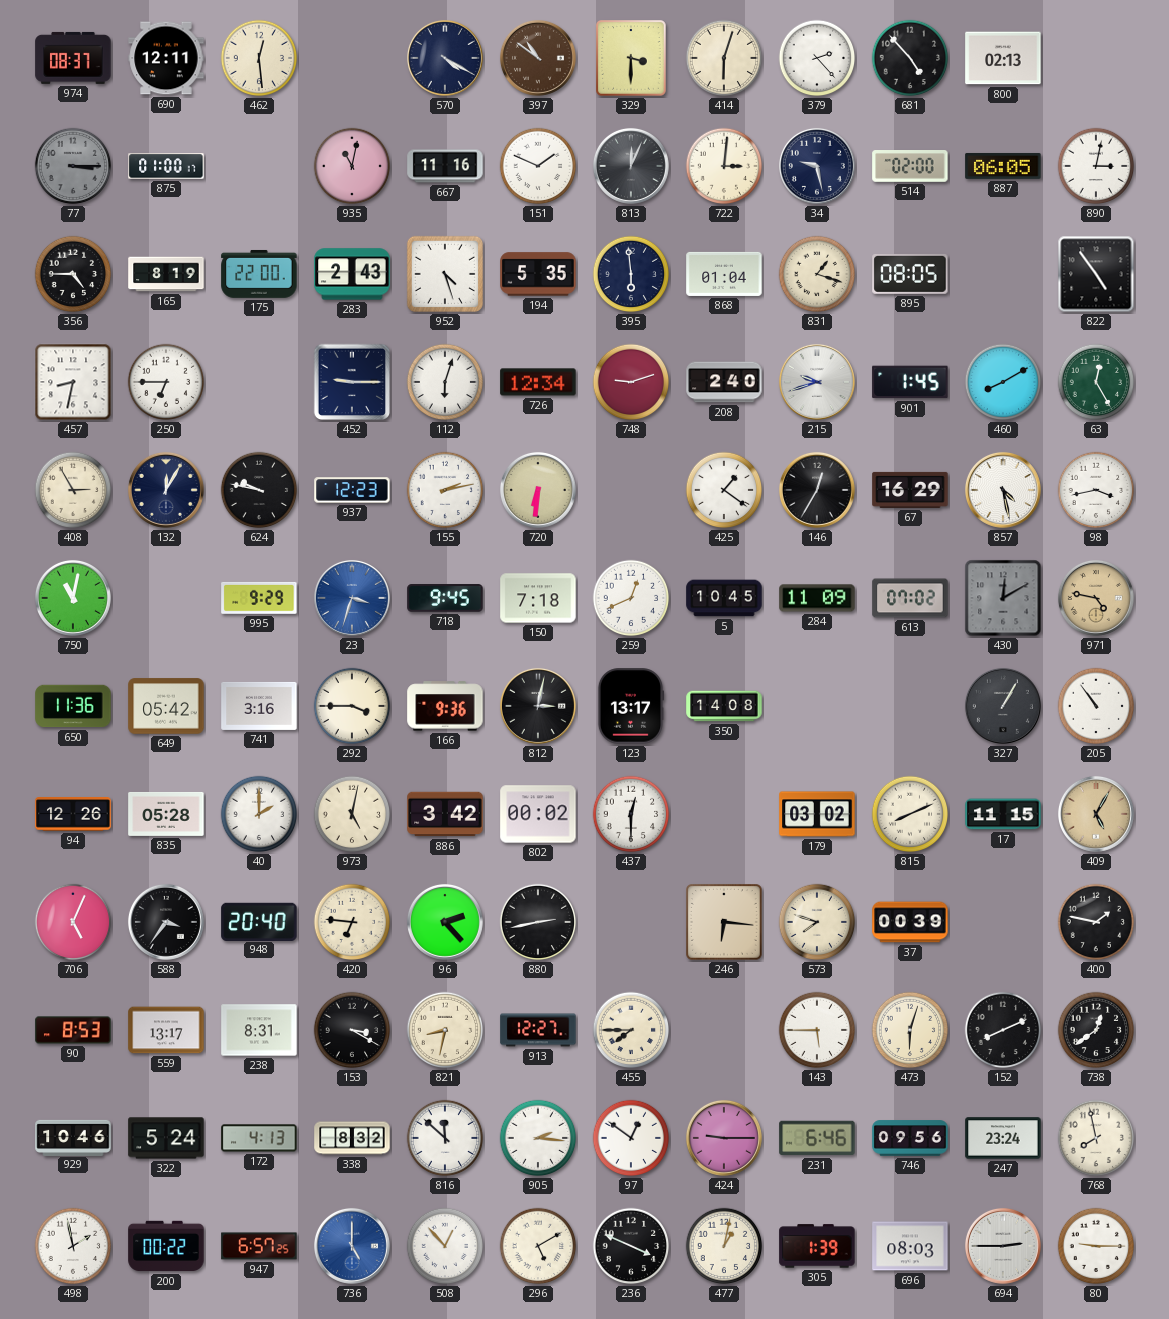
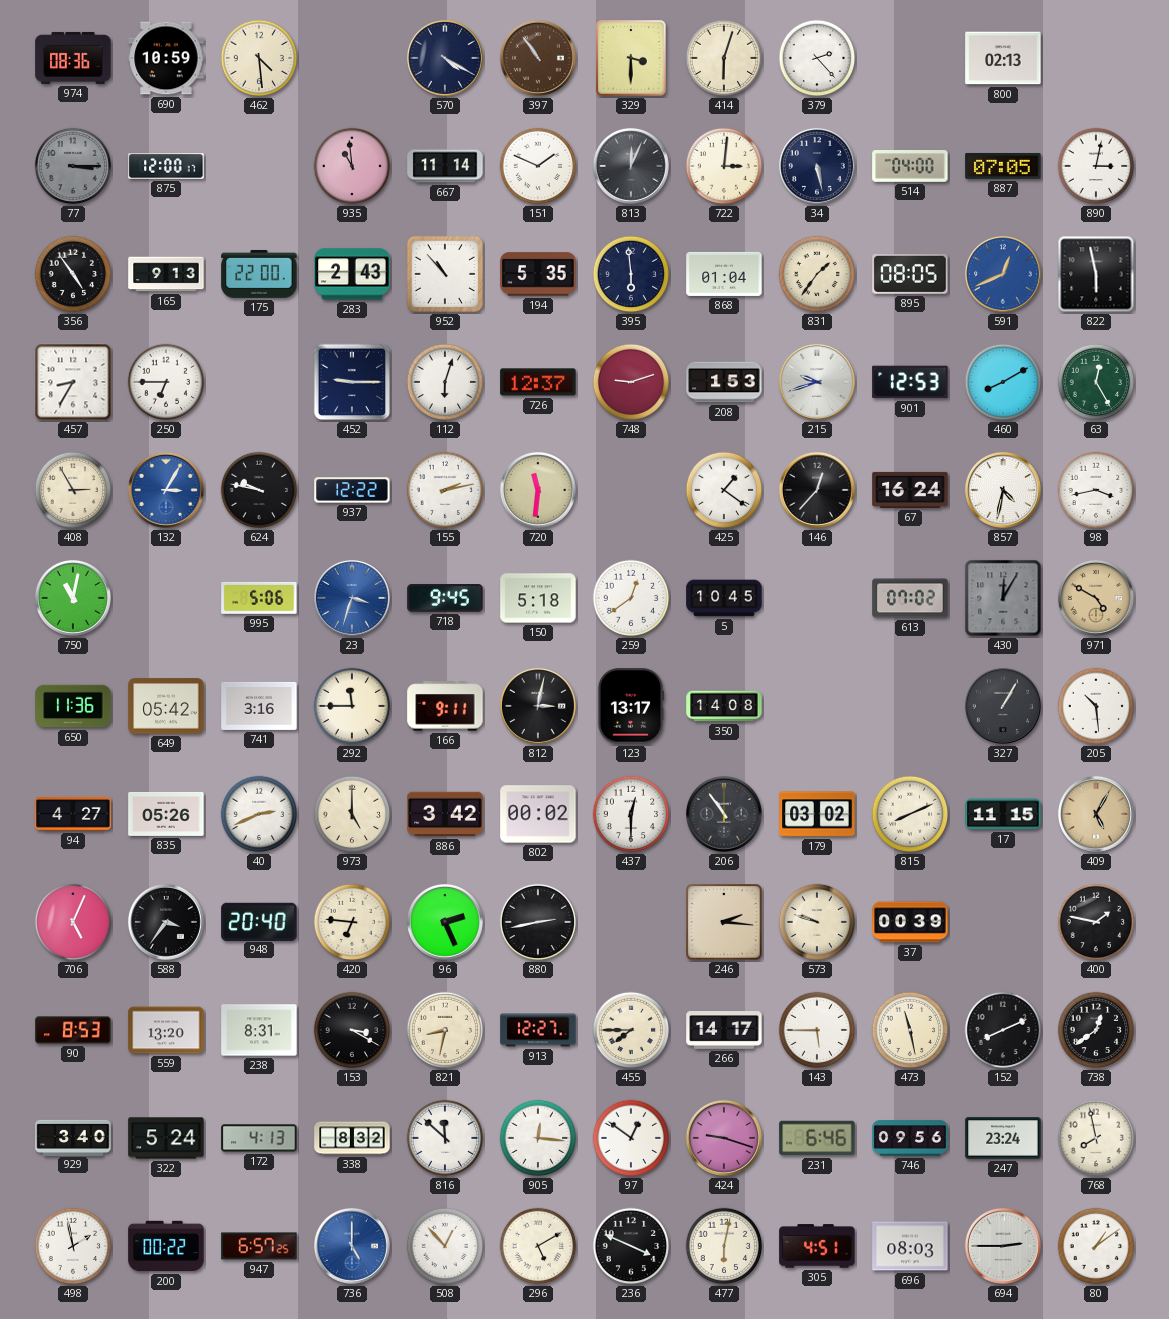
974: 08:37 -> 08:36 (73, 58)
690: 12:11 -> 10:59 (166, 58)
462: 12:29 -> 4:29 (259, 58)
397: 10:51 -> 10:54 (538, 58)
681: 4:53 -> none (910, 58)
875: 01:00 -> 12:00 (166, 166)
935: 11:02 -> 10:59 (352, 166)
667: 11:16 -> 11:14 (445, 166)
34: 9:28 -> 5:28 (817, 166)
514: 02:00 -> 04:00 (910, 167)
887: 06:05 -> 07:05 (1003, 166)
356: 4:45 -> 4:54 (73, 274)
165: 8:19 -> 9:13 (166, 274)
952: 4:27 -> 10:53 (445, 274)
831: 1:18 -> 1:36 (817, 274)
591: none -> 12:41 (1003, 274)
822: 4:54 -> 5:58 (1096, 274)
457: 8:32 -> 8:35 (73, 382)
726: 12:34 -> 12:37 (538, 382)
208: 2:40 -> 1:53 (724, 382)
901: 1:45 -> 12:53 (910, 382)
132: 12:05 -> 3:05 (166, 490)
132 dial: navy -> blue (166, 490)
937: 12:23 -> 12:22 (352, 490)
720: 6:31 -> 11:31 (538, 490)
146: 12:35 -> 12:37 (817, 490)
67: 16:29 -> 16:24 (910, 490)
857: 4:28 -> 4:32 (1003, 490)
995: 9:29 -> 5:06 (259, 598)
150: 7:18 -> 5:18 (538, 598)
259: 12:41 -> 12:39 (631, 598)
284: 11:09 -> none (817, 598)
430: 12:10 -> 12:05 (1003, 598)
971: 4:47 -> 4:50 (1096, 598)
292: 3:45 -> 11:45 (352, 706)
166: 9:36 -> 9:11 (445, 706)
205: 10:54 -> 10:29 (1096, 706)
94: 12:26 -> 4:27 (73, 814)
835: 05:28 -> 05:26 (166, 814)
40: 2:00 -> 2:41 (259, 814)
973: 5:02 -> 5:00 (352, 814)
206: none -> 10:54 (724, 814)
96: 2:23 -> 2:26 (445, 922)
246: 6:16 -> 2:16 (725, 923)
573: 7:48 -> 9:48 (817, 922)
559: 13:17 -> 13:20 (166, 1030)
266: none -> 14:17 (724, 1030)
473: 6:03 -> 11:28 (910, 1030)
929: 10:46 -> 3:40 (73, 1137)
905: 2:16 -> 12:16 (538, 1138)
424: 9:15 -> 9:18 (724, 1138)
477: 1:02 -> 6:02 (724, 1246)
305: 1:39 -> 4:51 (817, 1246)
80: 9:15 -> 1:09 (1096, 1246)
